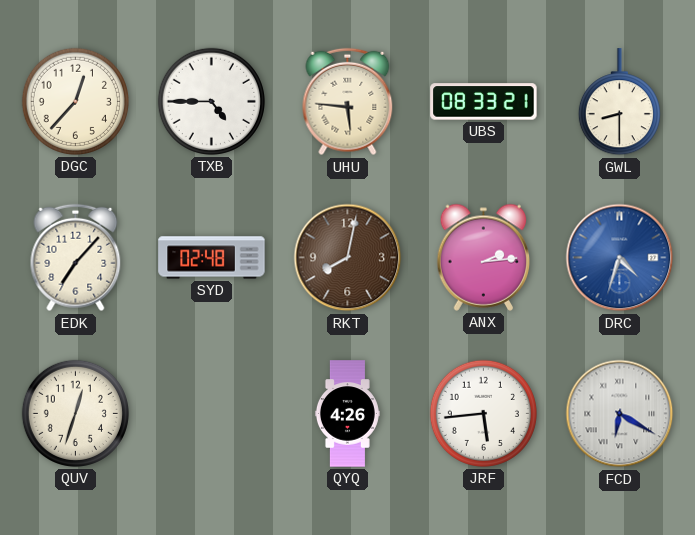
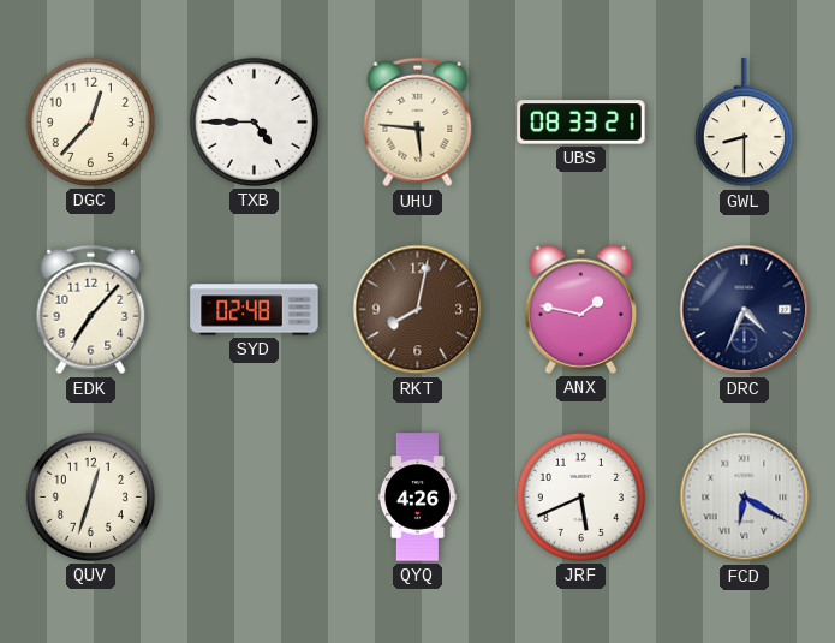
ANX: 2:14 -> 1:47 (581, 309)
DRC: 4:33 -> 4:34 (745, 310)
DRC dial: blue -> navy (745, 310)
JRF: 5:44 -> 5:41 (580, 496)
